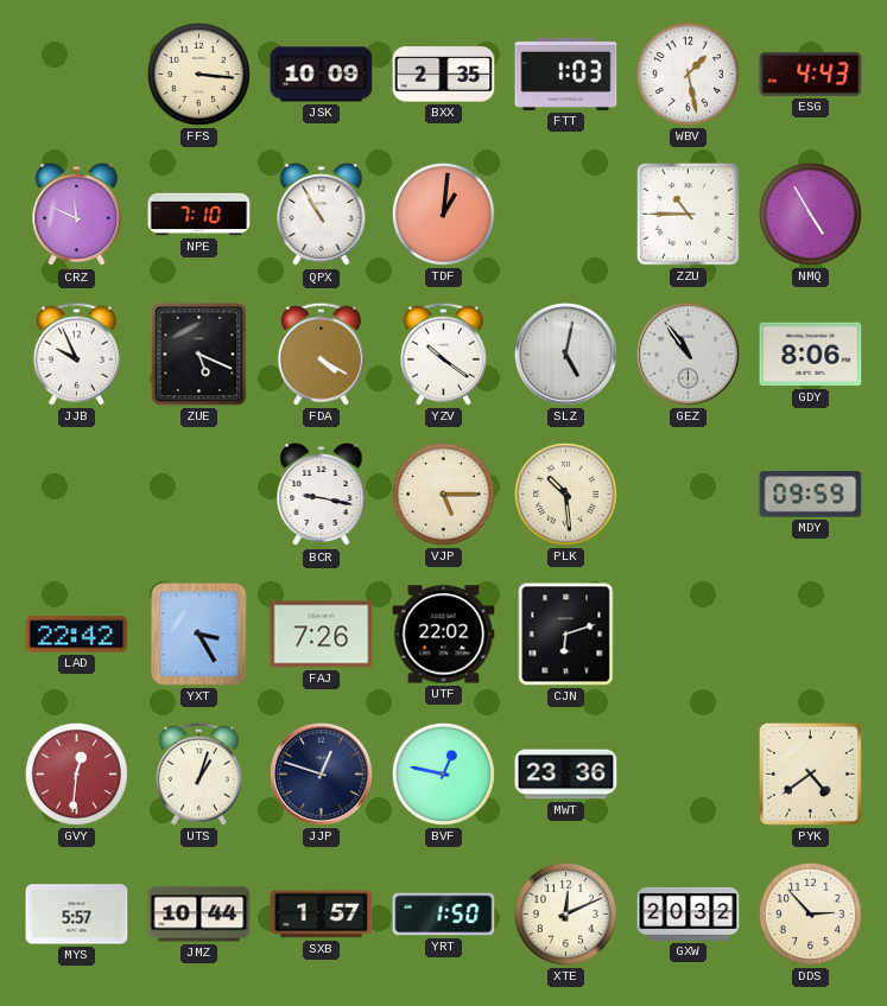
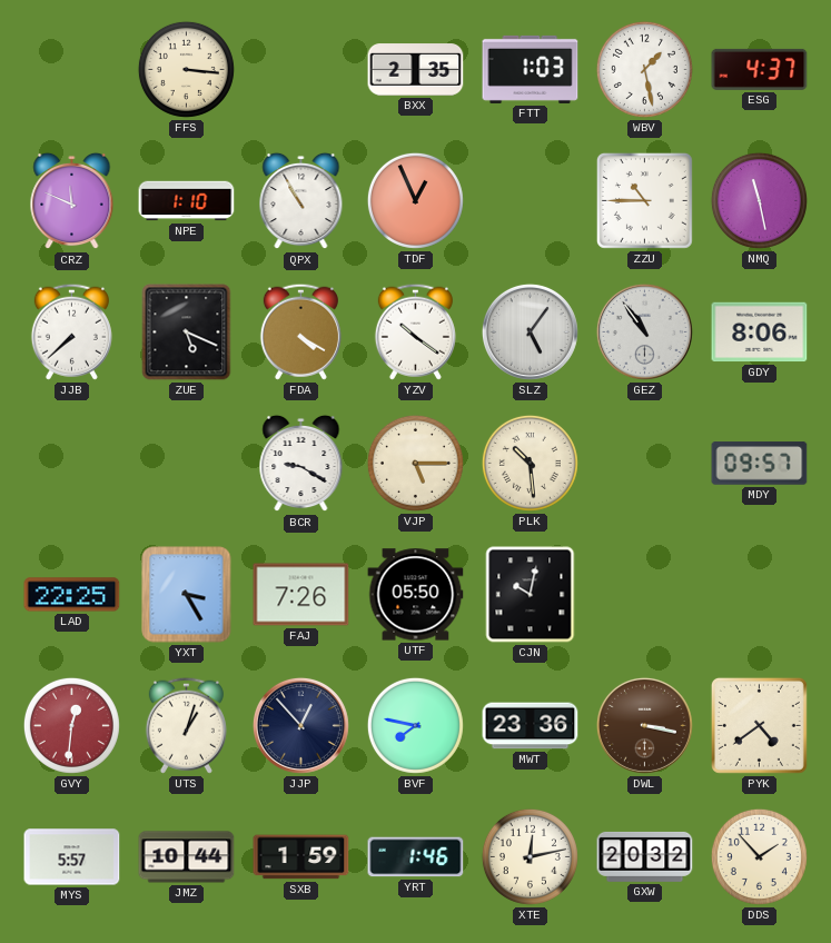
JSK: 10:09 -> none (322, 75)
ESG: 4:43 -> 4:37 (760, 69)
NPE: 7:10 -> 1:10 (187, 201)
TDF: 1:01 -> 12:56 (415, 200)
NMQ: 4:55 -> 11:28 (759, 200)
JJB: 9:56 -> 7:38 (71, 331)
SLZ: 5:02 -> 5:06 (530, 331)
BCR: 9:17 -> 9:20 (301, 464)
MDY: 09:59 -> 09:57 (760, 464)
LAD: 22:42 -> 22:25 (72, 595)
UTF: 22:02 -> 05:50 (416, 595)
CJN: 6:12 -> 10:02 (531, 595)
JJP: 12:48 -> 12:53 (300, 725)
BVF: 12:47 -> 7:47 (415, 725)
DWL: none -> 3:17 (644, 725)
SXB: 1:57 -> 1:59 (301, 857)
YRT: 1:50 -> 1:46 (416, 857)
XTE: 12:11 -> 12:13 (530, 856)
DDS: 2:53 -> 1:53 (759, 856)
